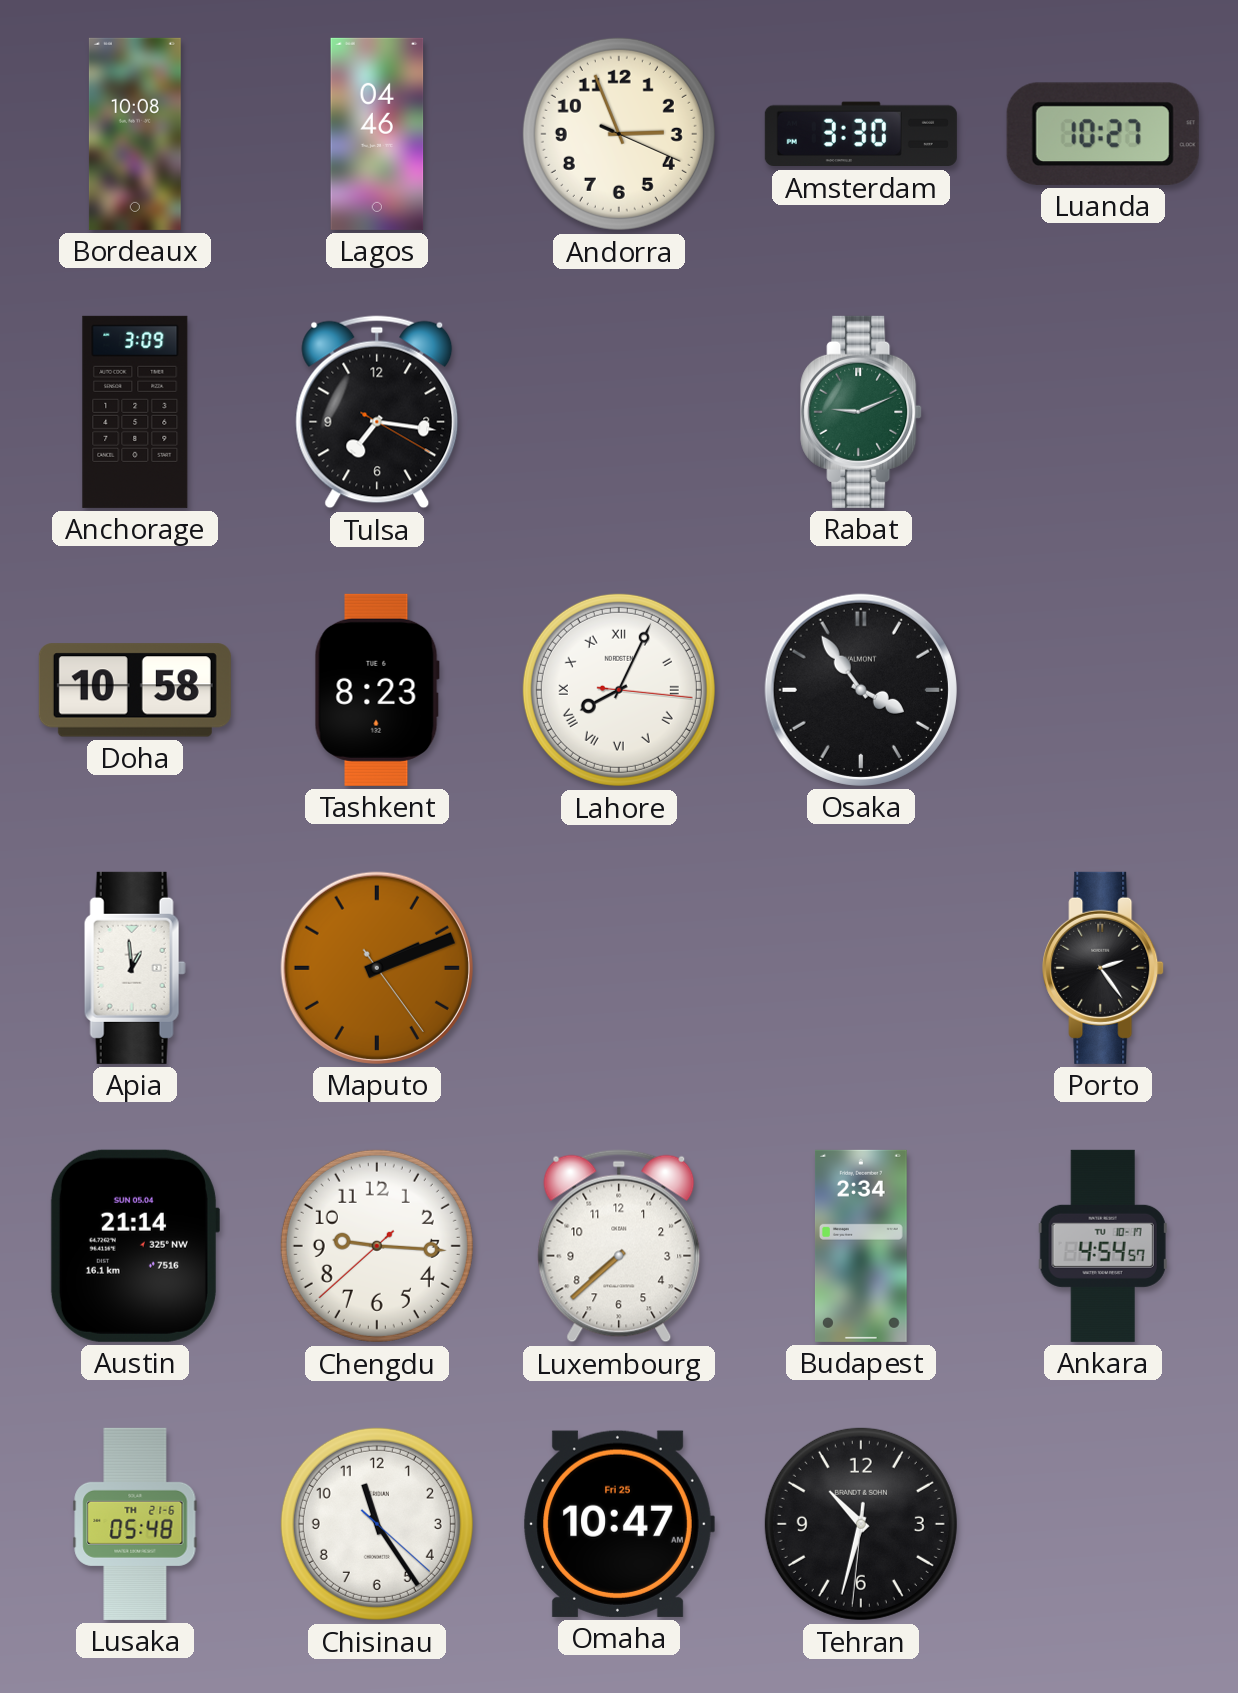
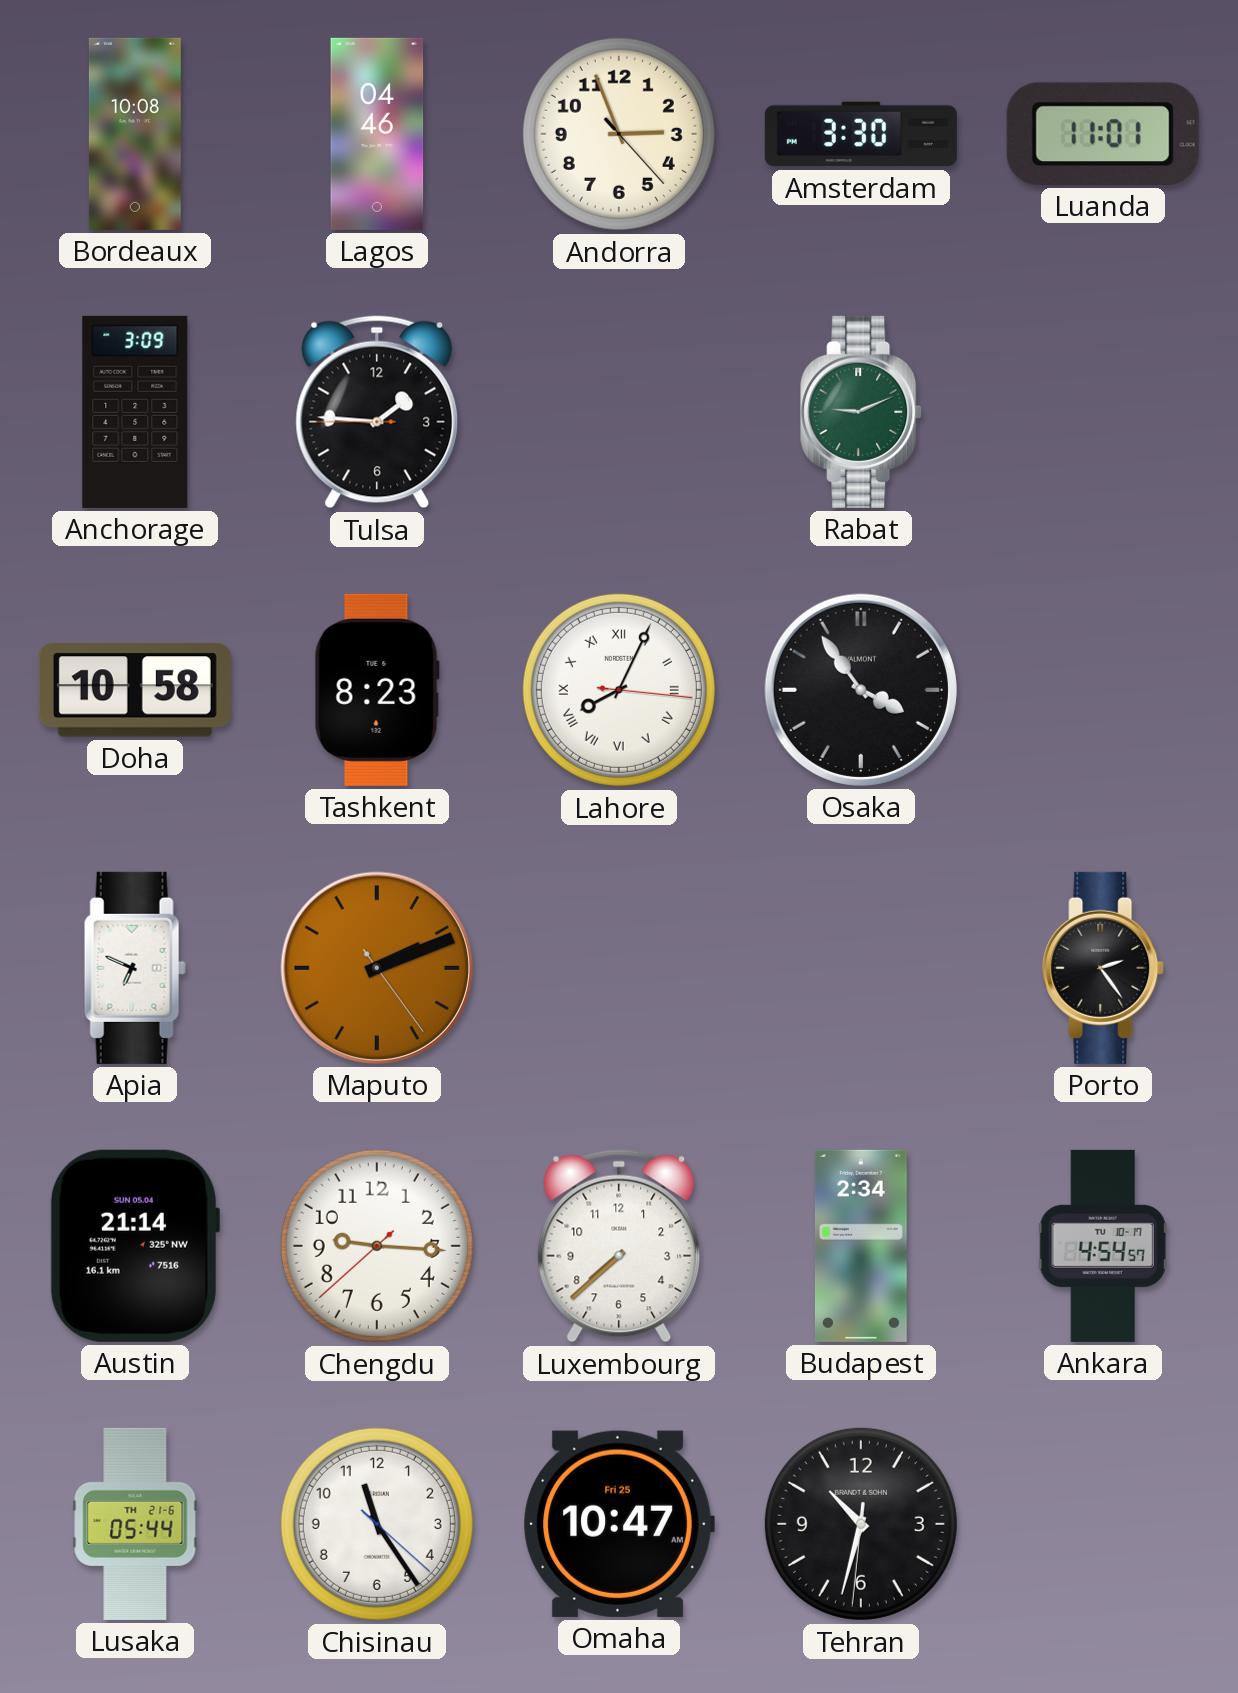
Andorra: 2:56:19 -> 2:56:23 (619, 134)
Luanda: 10:27 -> 11:01 (1103, 134)
Tulsa: 7:16 -> 1:45 (377, 412)
Apia: 12:59 -> 6:49 (135, 968)
Lusaka: 05:48 -> 05:44 (135, 1524)
